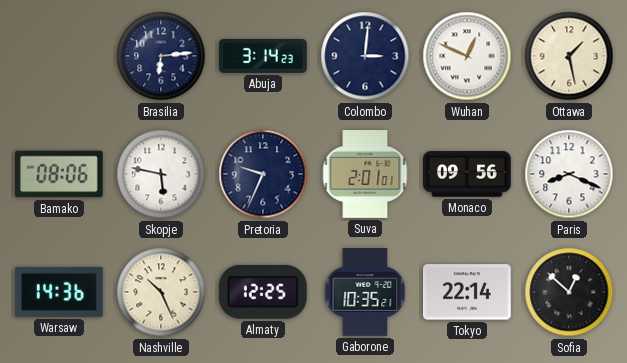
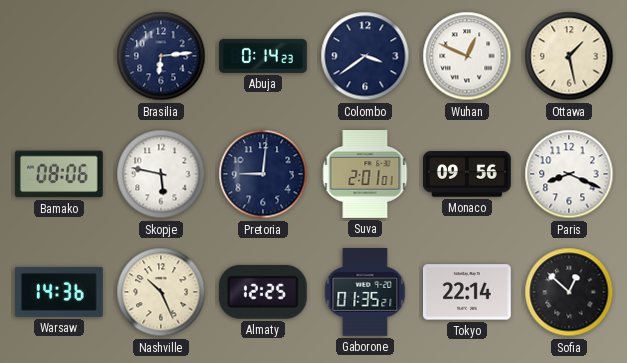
Abuja: 3:14 -> 0:14 (263, 56)
Colombo: 3:01 -> 3:39 (365, 56)
Pretoria: 9:34 -> 9:01 (263, 174)
Gaborone: 10:35 -> 01:35 (365, 293)
